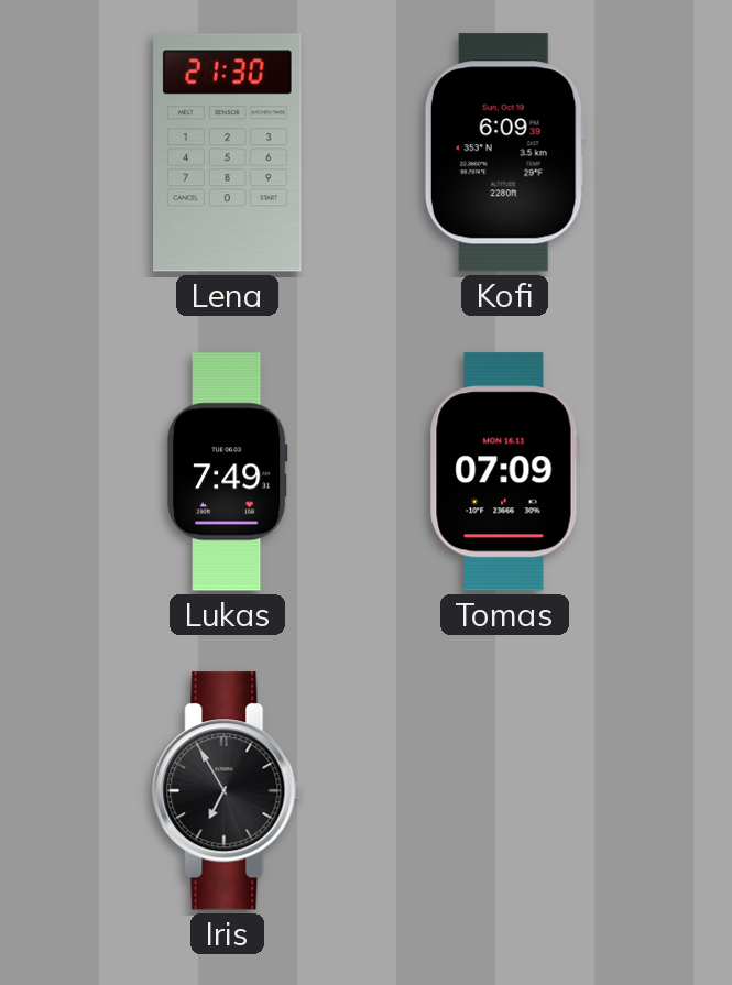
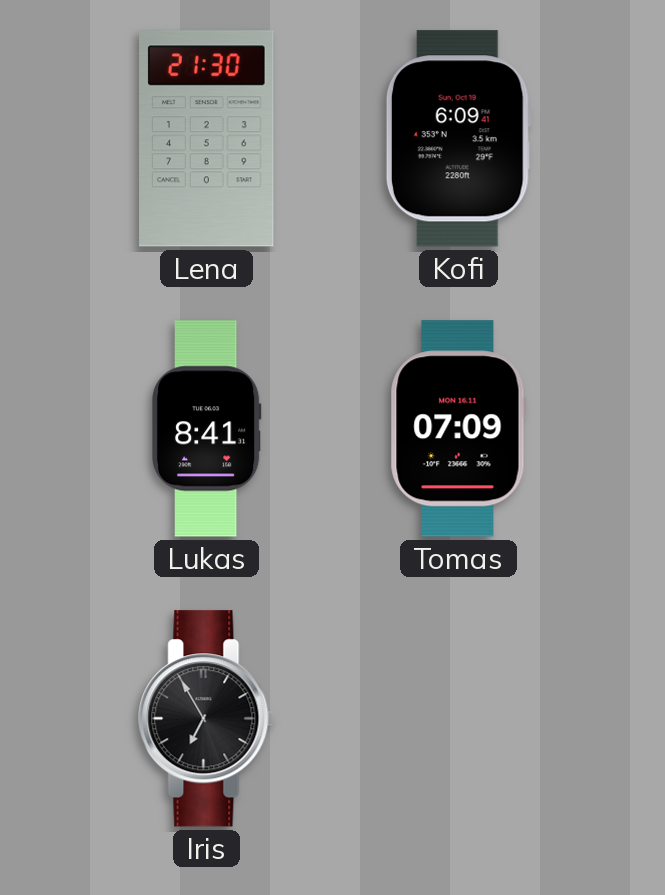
Kofi: 6:09:39 -> 6:09:41 (458, 139)
Lukas: 7:49 -> 8:41 (206, 429)
